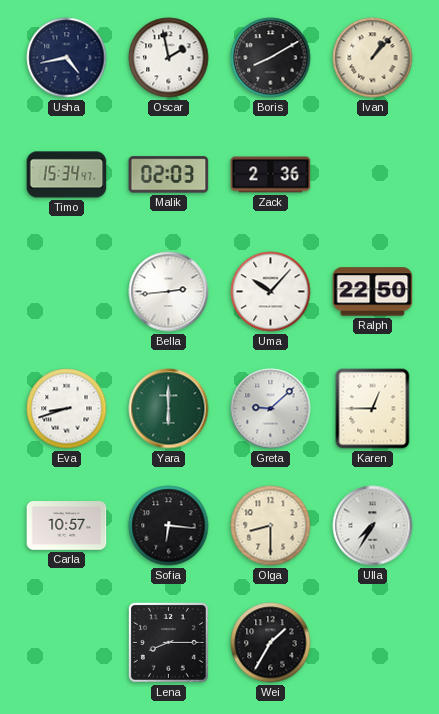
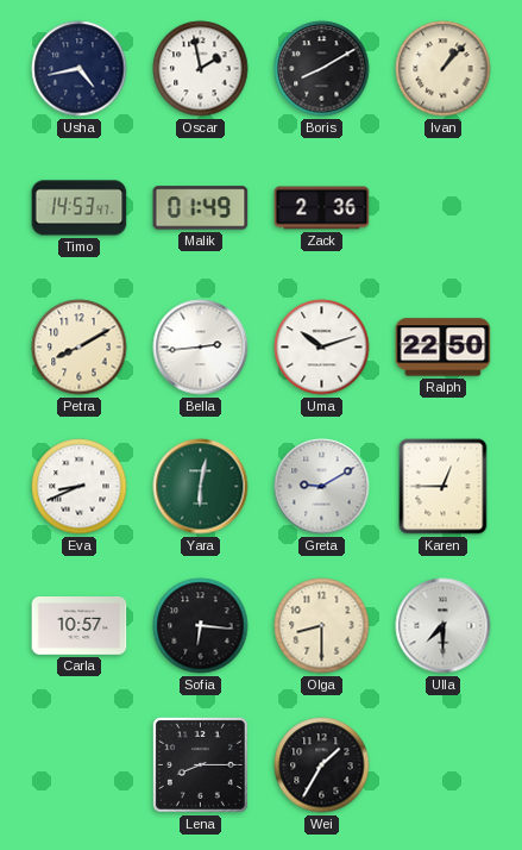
Timo: 15:34 -> 14:53 (80, 208)
Malik: 02:03 -> 01:49 (201, 208)
Petra: none -> 8:10 (80, 348)
Uma: 10:07 -> 10:12 (322, 348)
Eva: 8:42 -> 8:41 (80, 487)
Yara: 6:00 -> 6:02 (201, 487)
Greta: 9:08 -> 9:10 (322, 487)
Ulla: 7:35 -> 7:30 (444, 626)
